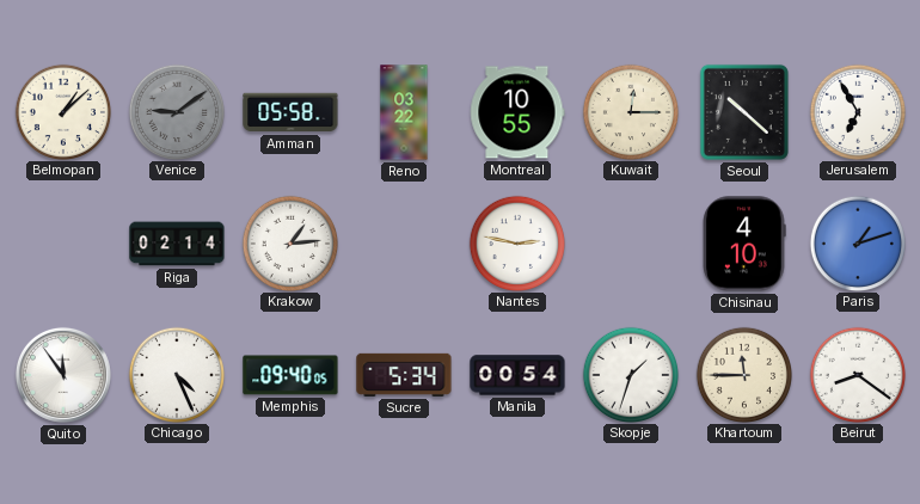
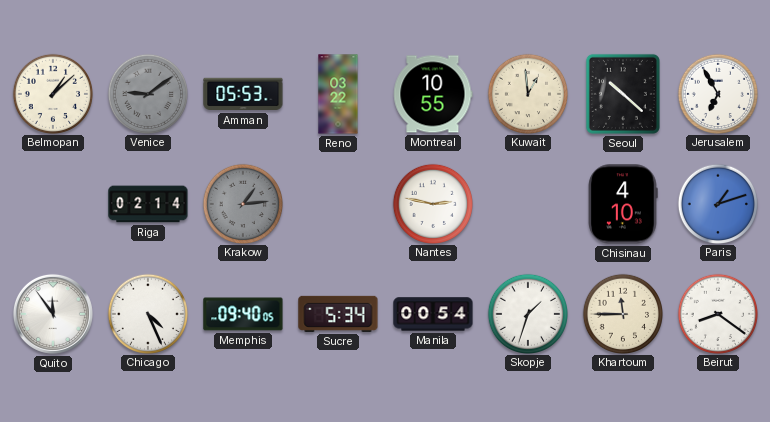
Amman: 05:58 -> 05:53 (243, 94)
Kuwait: 12:15 -> 12:59 (527, 93)
Krakow dial: white -> grey (242, 203)
